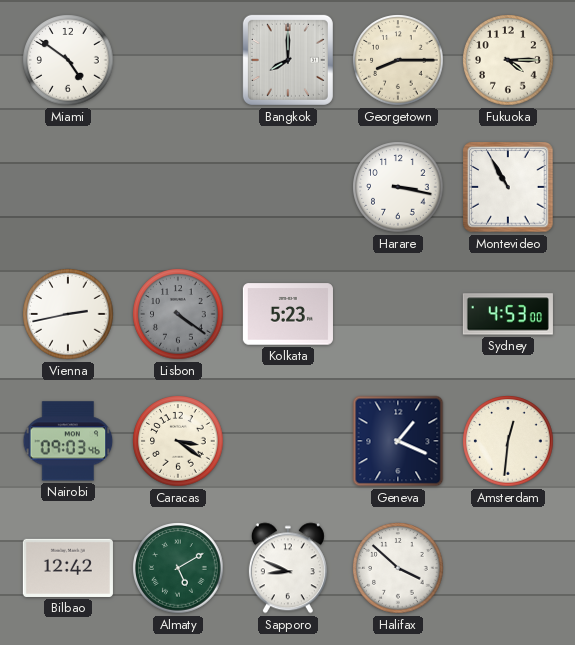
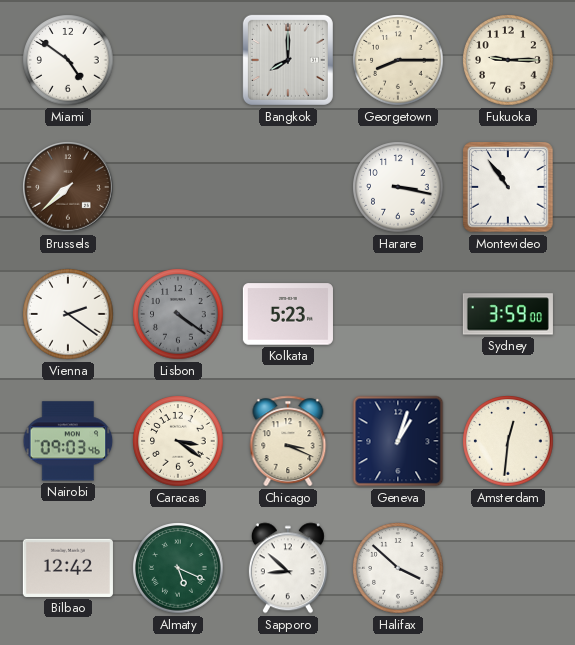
Fukuoka: 4:15 -> 9:15 (508, 60)
Brussels: none -> 7:38 (68, 187)
Montevideo: 10:55 -> 10:54 (508, 187)
Vienna: 2:43 -> 2:21 (68, 314)
Sydney: 4:53 -> 3:59 (508, 314)
Chicago: none -> 3:19 (288, 441)
Geneva: 1:19 -> 1:03 (398, 441)
Almaty: 5:10 -> 5:19 (178, 568)
Sapporo: 8:49 -> 8:52 (288, 568)
